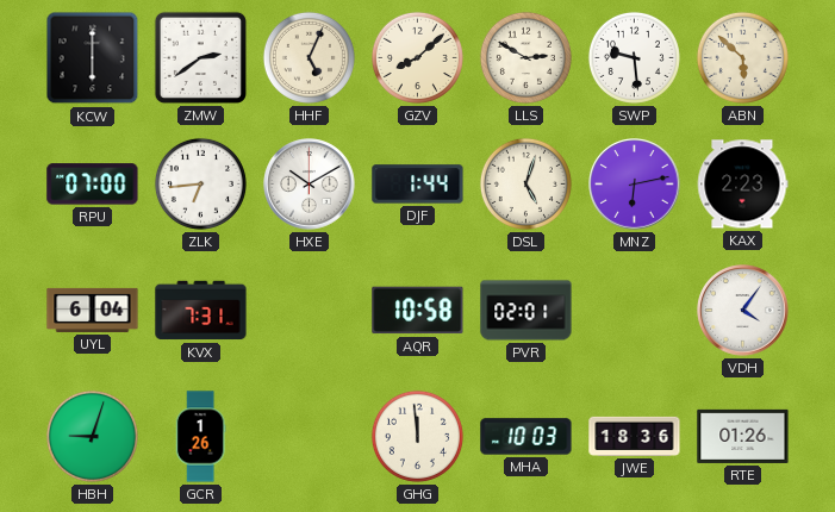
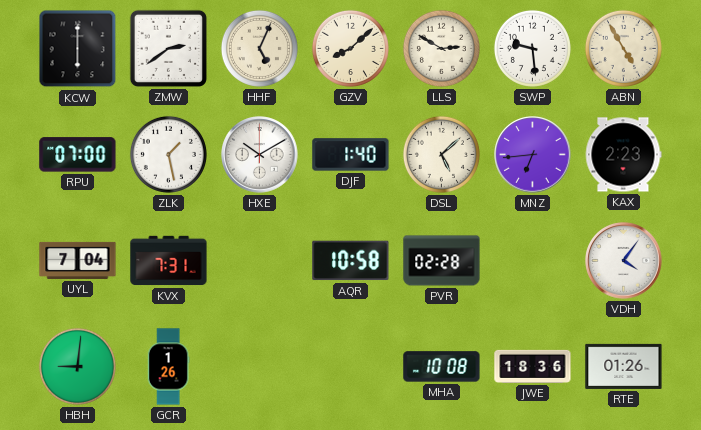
ABN: 5:52 -> 4:55 (623, 48)
ZLK: 6:44 -> 1:28 (168, 154)
DJF: 1:44 -> 1:40 (351, 155)
DSL: 5:03 -> 5:08 (441, 154)
MNZ: 6:13 -> 6:44 (533, 155)
UYL: 6:04 -> 7:04 (78, 260)
PVR: 02:01 -> 02:28 (442, 261)
HBH: 9:03 -> 9:01 (77, 366)
GHG: 11:59 -> none (417, 436)
MHA: 10:03 -> 10:08 (442, 367)
